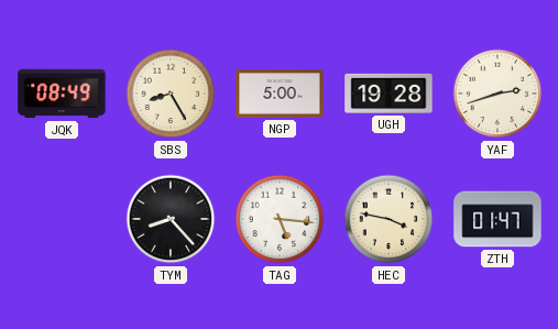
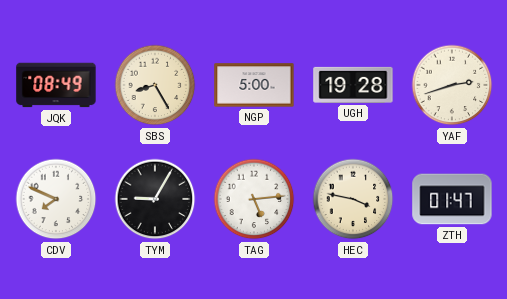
CDV: none -> 7:49 (56, 199)
TYM: 8:23 -> 9:05 (155, 199)
TAG: 5:16 -> 5:14 (254, 199)
